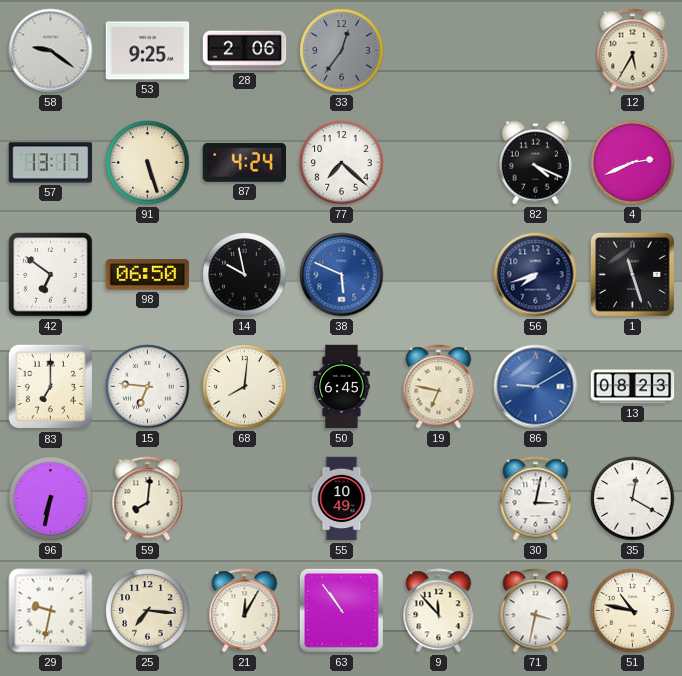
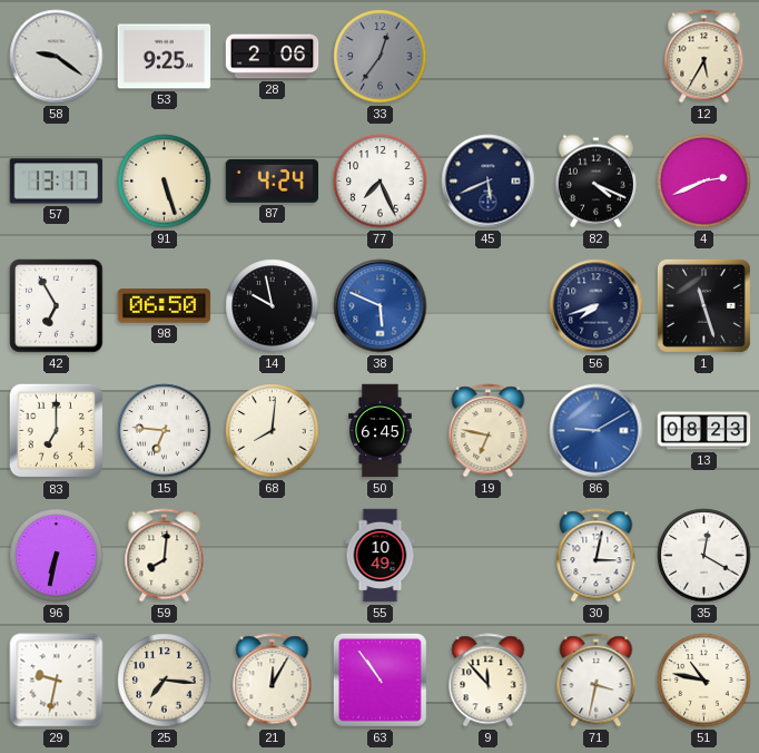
77: 7:22 -> 7:26 (381, 182)
45: none -> 5:41 (489, 182)
42: 6:51 -> 6:55 (57, 306)
